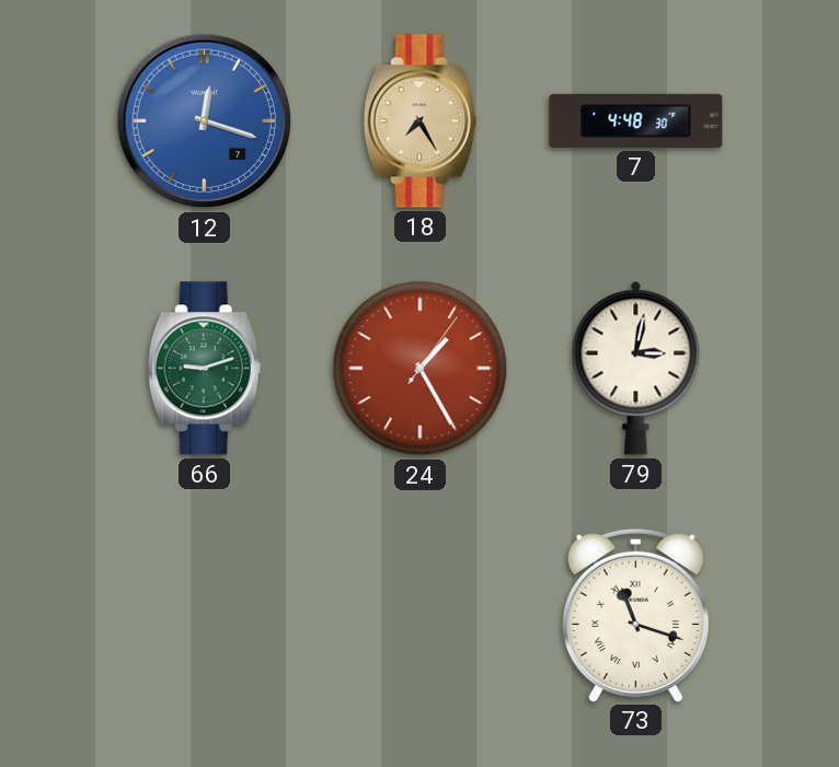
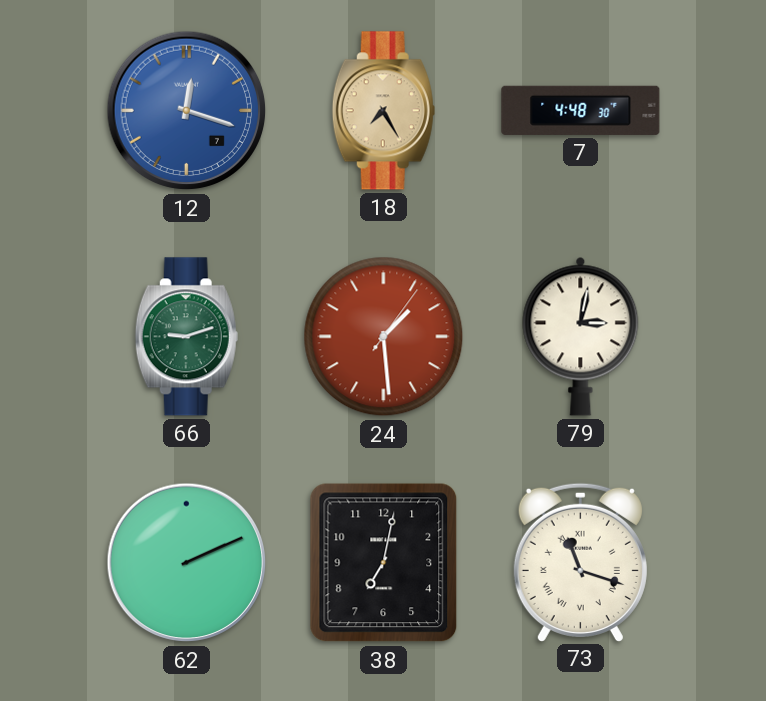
24: 1:25 -> 1:29 (384, 337)
62: none -> 2:11 (187, 563)
38: none -> 7:02 (384, 563)
